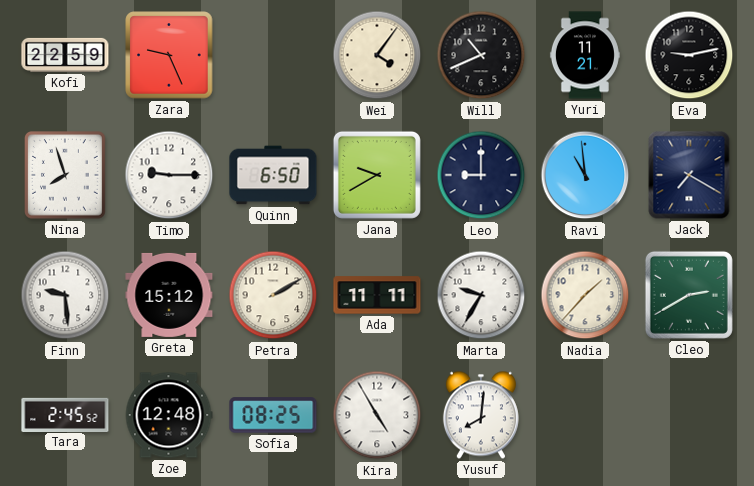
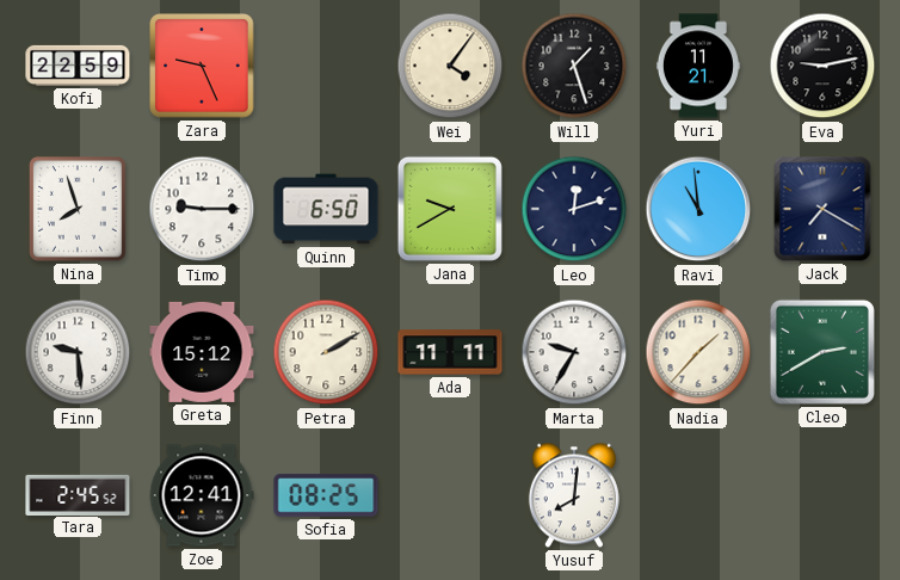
Will: 10:41 -> 1:27 (574, 66)
Leo: 9:00 -> 12:12 (574, 209)
Zoe: 12:48 -> 12:41 (202, 495)
Kira: 4:55 -> none (377, 415)
